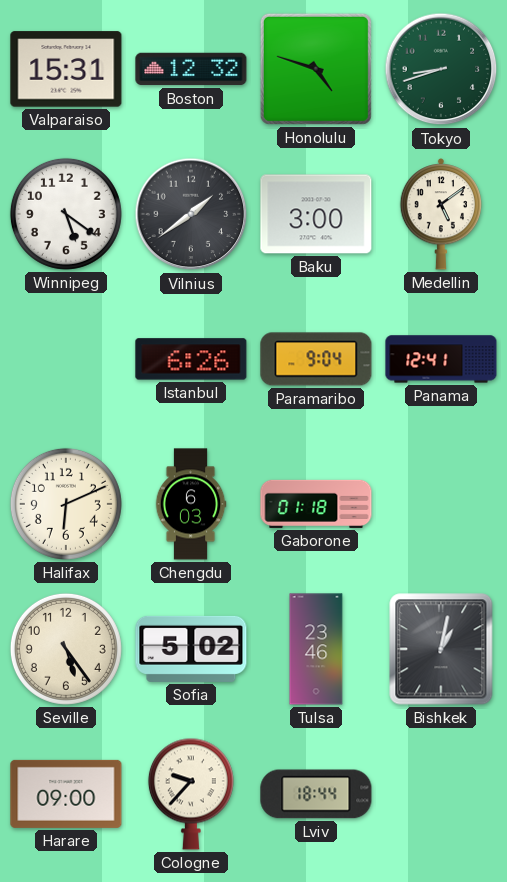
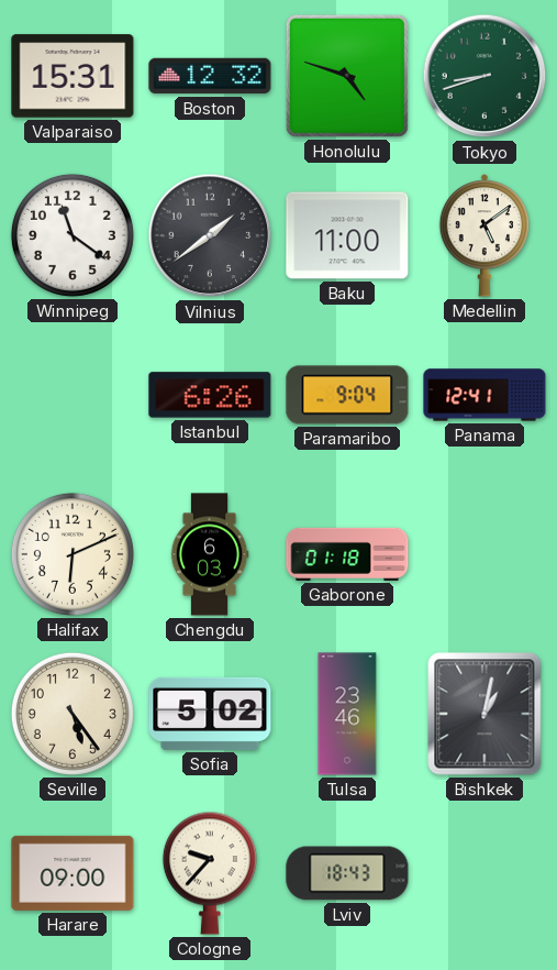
Winnipeg: 5:21 -> 11:21 (73, 235)
Baku: 3:00 -> 11:00 (347, 235)
Lviv: 18:44 -> 18:43 (347, 873)
